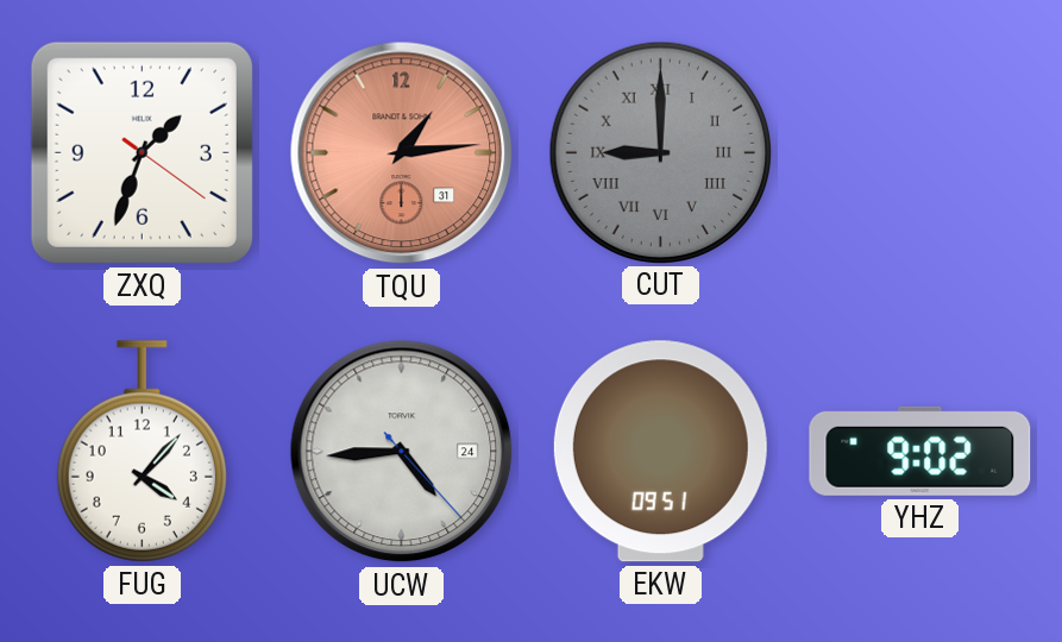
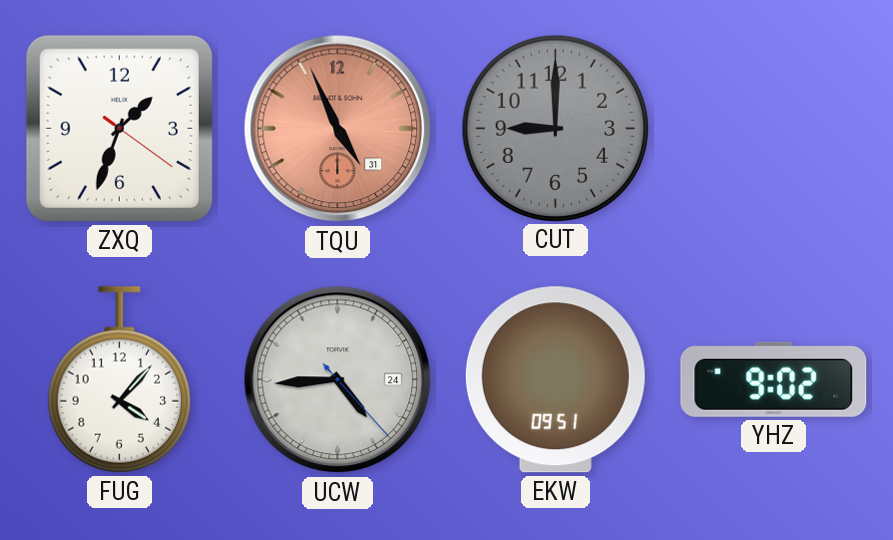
TQU: 1:14 -> 4:56 (338, 129)
CUT numerals: Roman -> Arabic (555, 128)
